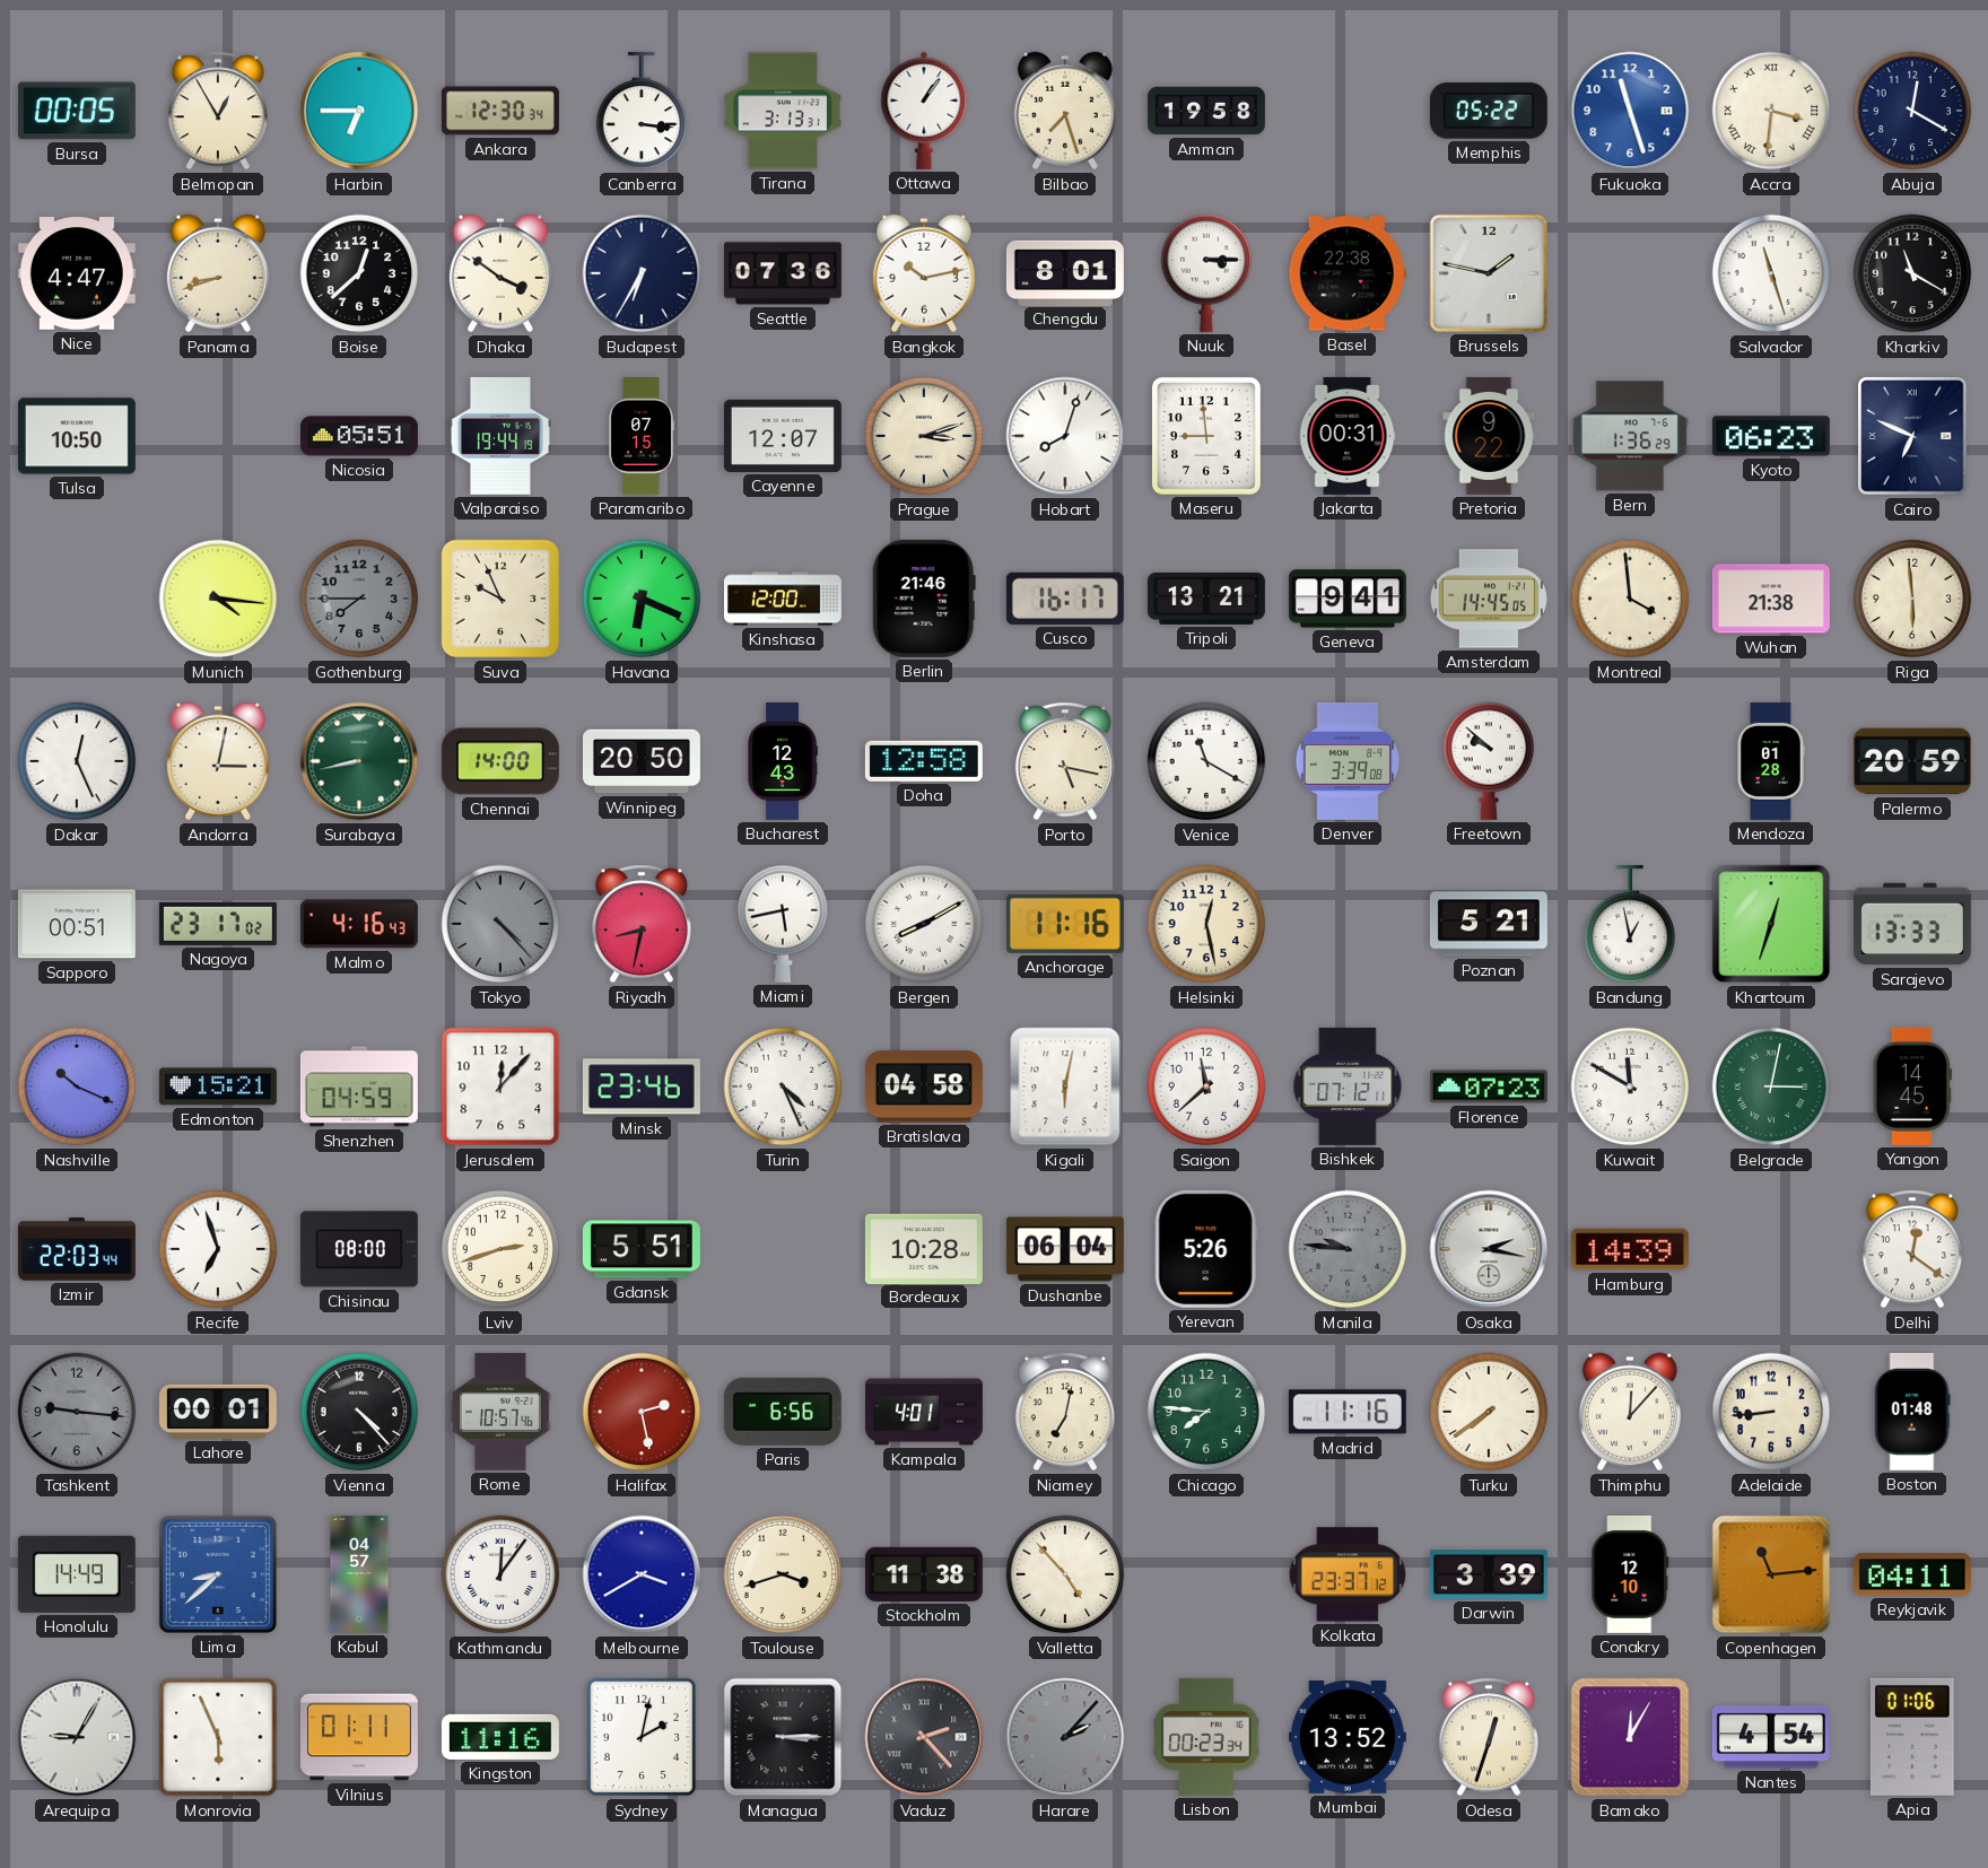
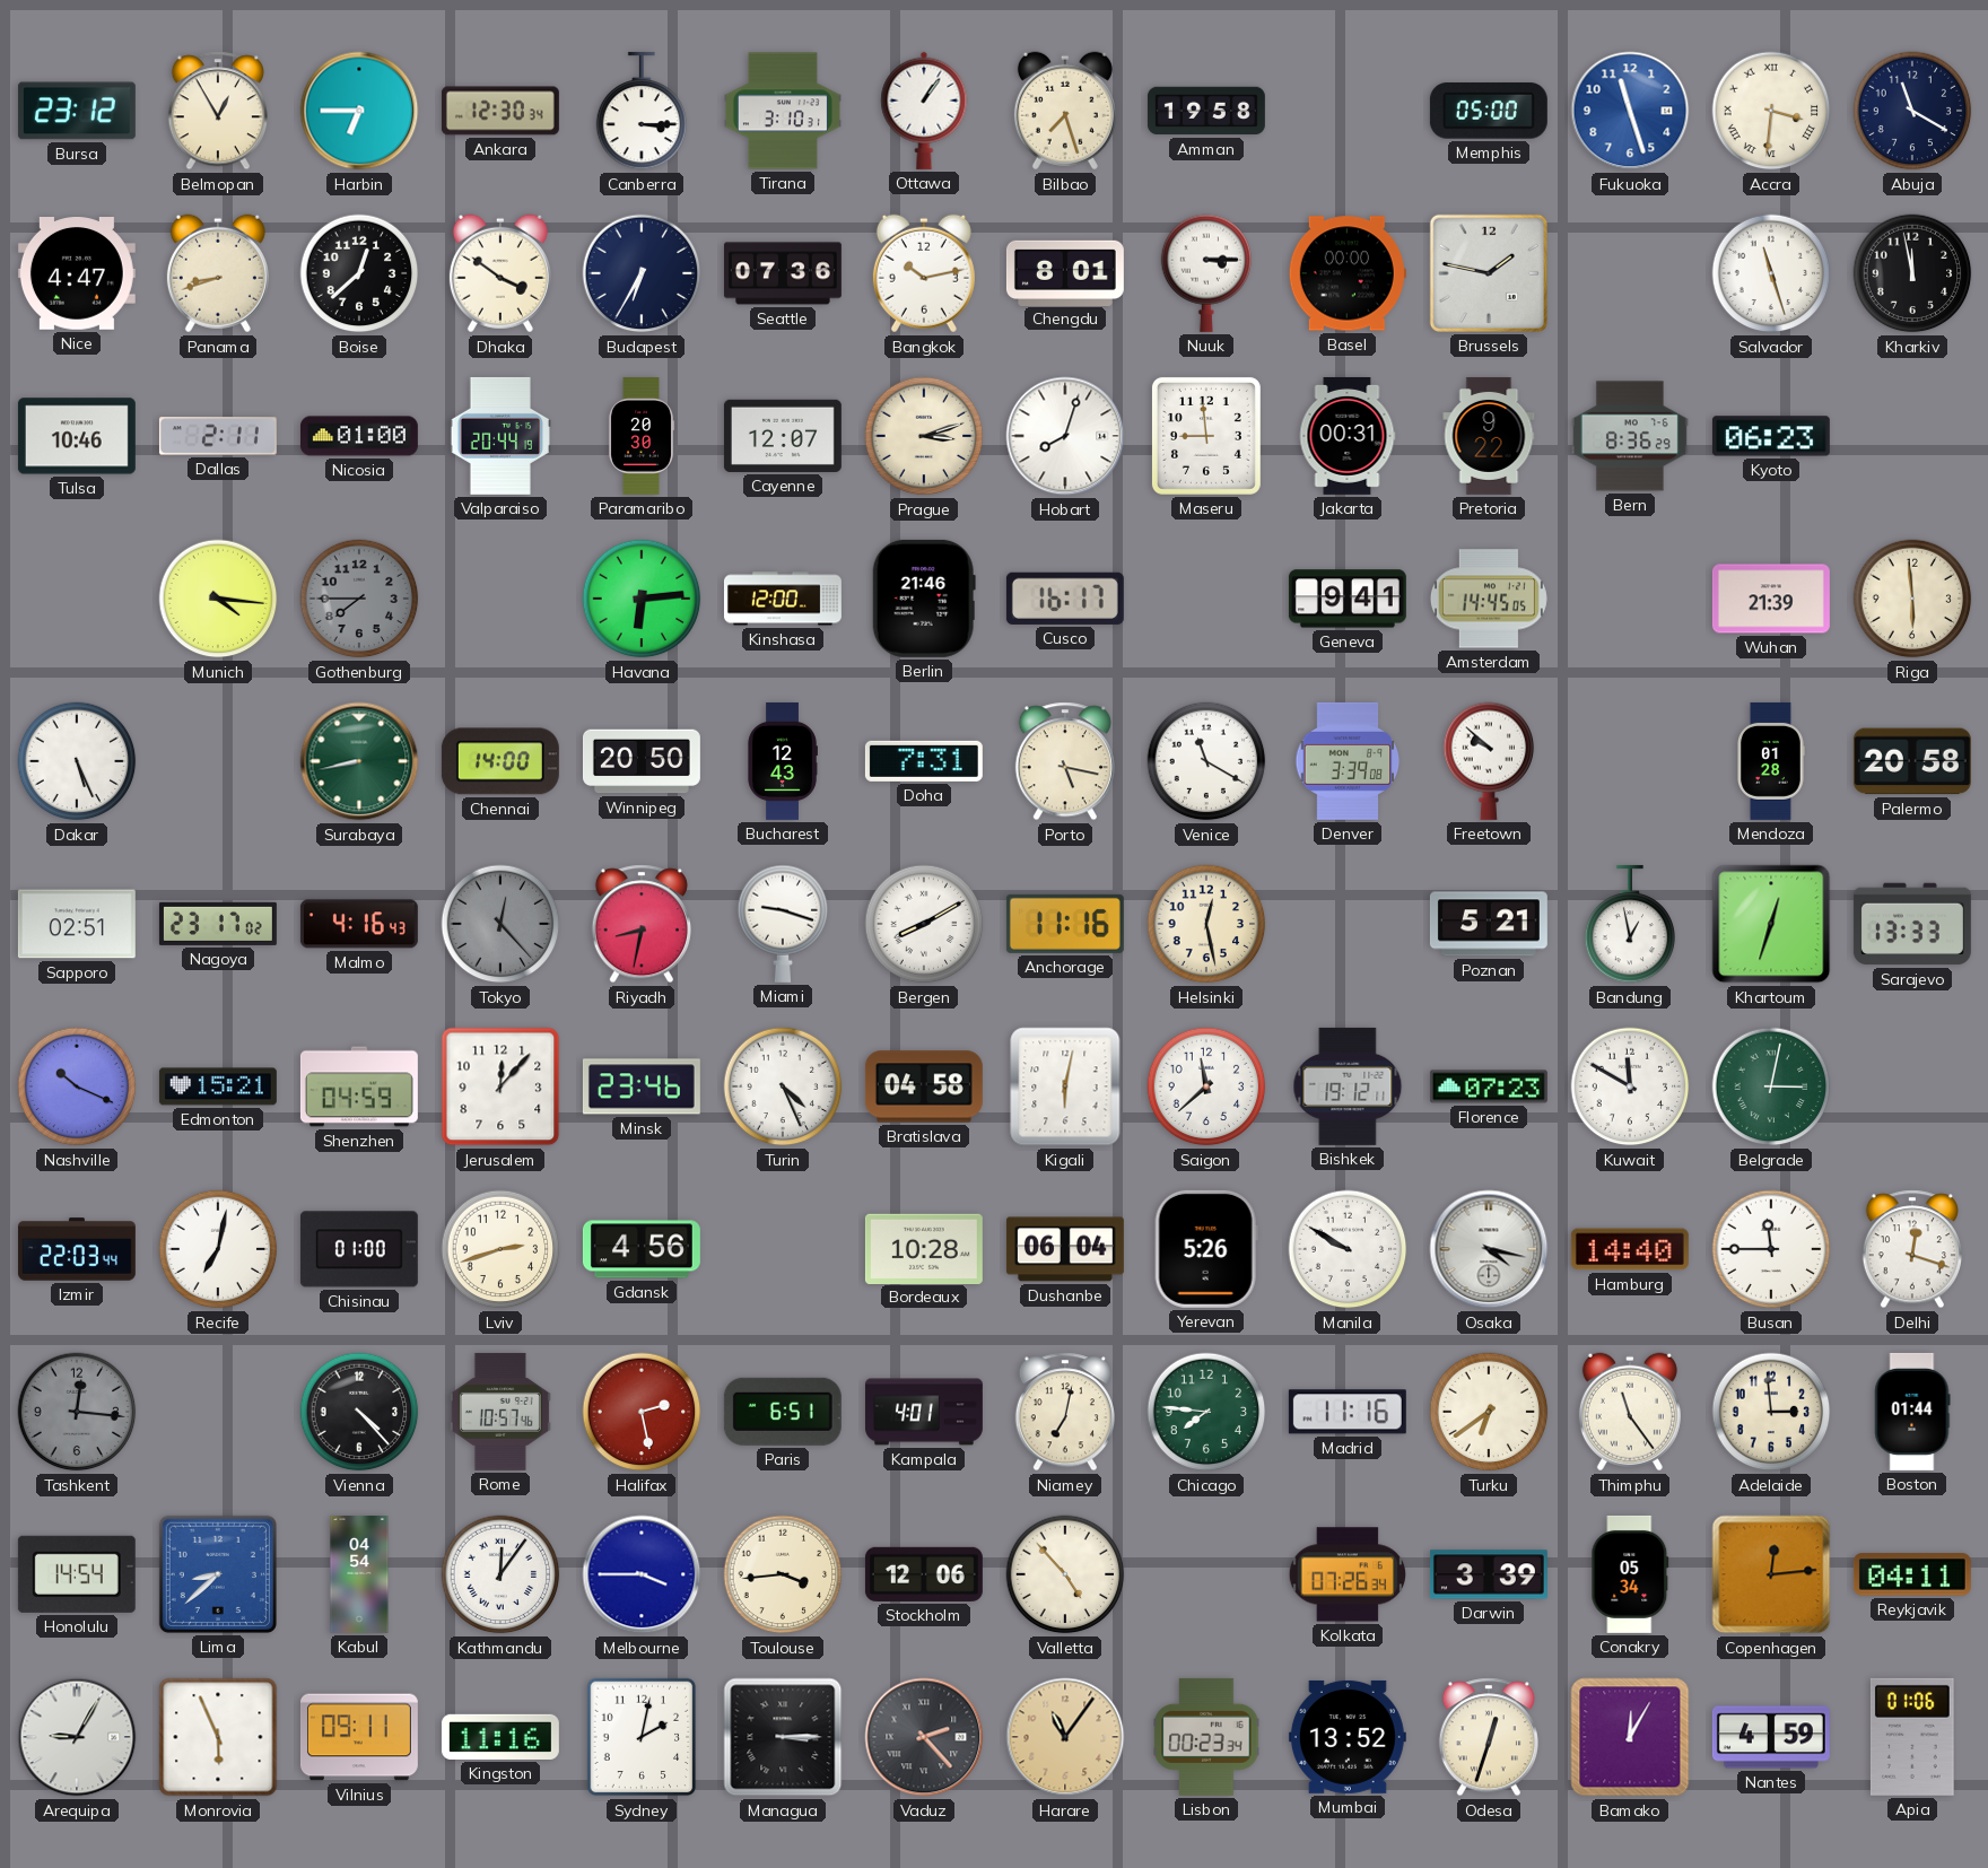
Bursa: 00:05 -> 23:12 (77, 111)
Canberra: 3:16 -> 3:15 (642, 111)
Tirana: 3:13 -> 3:10 (783, 111)
Memphis: 05:22 -> 05:00 (1489, 111)
Abuja: 12:20 -> 11:20 (1912, 111)
Basel: 22:38 -> 00:00 (1348, 273)
Kharkiv: 11:20 -> 11:58 (1912, 273)
Tulsa: 10:50 -> 10:46 (77, 436)
Dallas: none -> 2:11 (218, 436)
Nicosia: 05:51 -> 01:00 (359, 436)
Valparaiso: 19:44 -> 20:44 (499, 436)
Paramaribo: 07:15 -> 20:30 (642, 436)
Bern: 1:36 -> 8:36 (1630, 436)
Cairo: 6:49 -> none (1913, 437)
Suva: 9:56 -> none (500, 599)
Havana: 6:19 -> 6:14 (642, 599)
Tripoli: 13:21 -> none (1206, 599)
Montreal: 3:59 -> none (1630, 599)
Wuhan: 21:38 -> 21:39 (1771, 599)
Dakar: 12:26 -> 5:26 (77, 761)
Andorra: 3:02 -> none (218, 761)
Doha: 12:58 -> 7:31 (924, 761)
Palermo: 20:59 -> 20:58 (1912, 761)
Sapporo: 00:51 -> 02:51 (77, 924)
Tokyo: 4:23 -> 12:23 (500, 924)
Miami: 5:43 -> 9:18 (783, 924)
Bishkek: 07:12 -> 19:12 (1348, 1086)
Yangon: 14:45 -> none (1912, 1086)
Recife: 6:57 -> 7:02 (218, 1249)
Chisinau: 08:00 -> 01:00 (359, 1249)
Gdansk: 5:51 -> 4:56 (642, 1249)
Manila: 9:46 -> 9:50 (1348, 1249)
Manila dial: grey -> white (1348, 1249)
Osaka: 2:17 -> 4:17 (1489, 1249)
Hamburg: 14:39 -> 14:40 (1630, 1249)
Busan: none -> 11:45 (1771, 1249)
Delhi: 12:21 -> 12:18 (1912, 1249)
Tashkent: 9:16 -> 12:16 (77, 1412)
Lahore: 00:01 -> none (218, 1412)
Paris: 6:56 -> 6:51 (783, 1412)
Turku: 7:39 -> 6:39 (1489, 1412)
Thimphu: 12:07 -> 11:24 (1630, 1412)
Adelaide: 8:44 -> 2:59 (1771, 1412)
Boston: 01:48 -> 01:44 (1912, 1412)
Honolulu: 14:49 -> 14:54 (77, 1574)
Kabul: 04:57 -> 04:54 (359, 1574)
Melbourne: 3:40 -> 3:45 (642, 1574)
Toulouse: 3:42 -> 3:44 (783, 1574)
Stockholm: 11:38 -> 12:06 (924, 1574)
Kolkata: 23:37 -> 07:26 (1346, 1574)
Conakry: 12:10 -> 05:34 (1630, 1574)
Copenhagen: 11:14 -> 12:14 (1771, 1574)
Vilnius: 01:11 -> 09:11 (359, 1737)
Harare: 2:07 -> 11:06 (1065, 1737)
Harare dial: grey -> champagne (1065, 1737)
Nantes: 4:54 -> 4:59 (1771, 1737)
